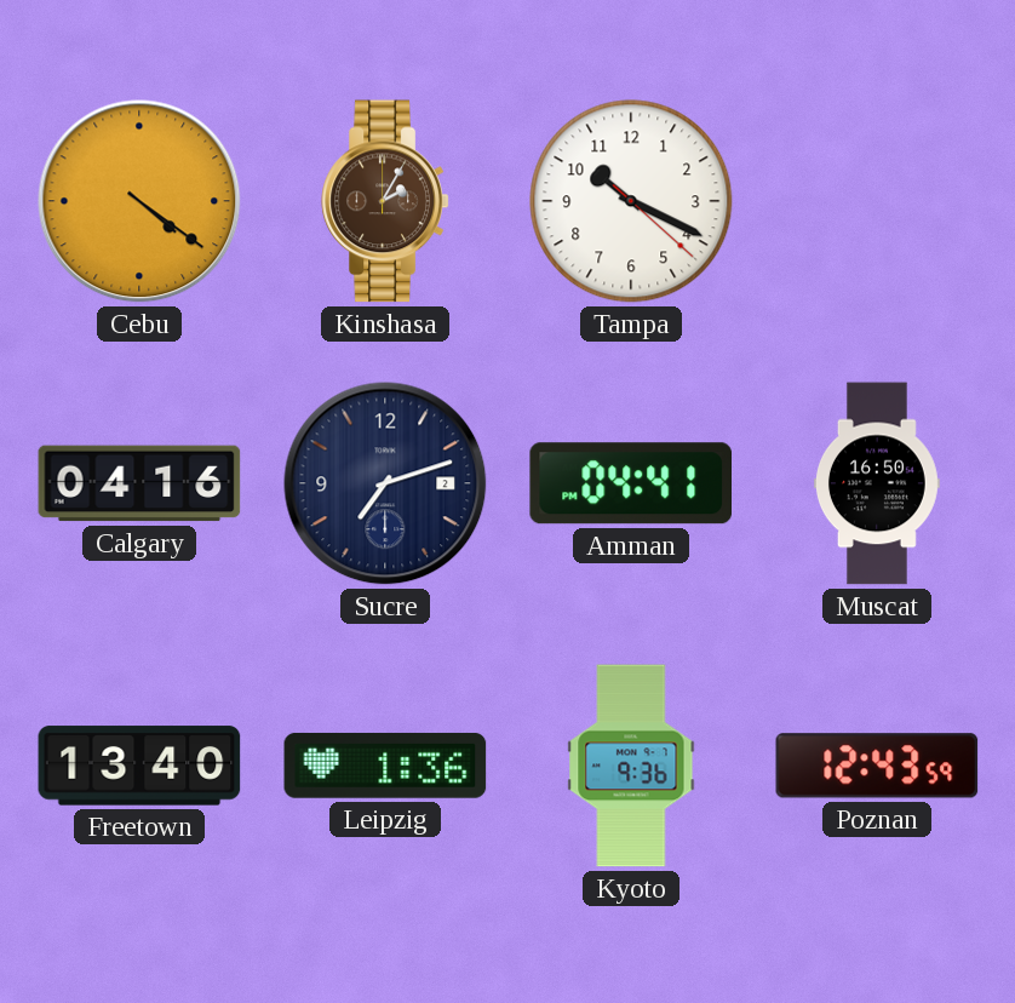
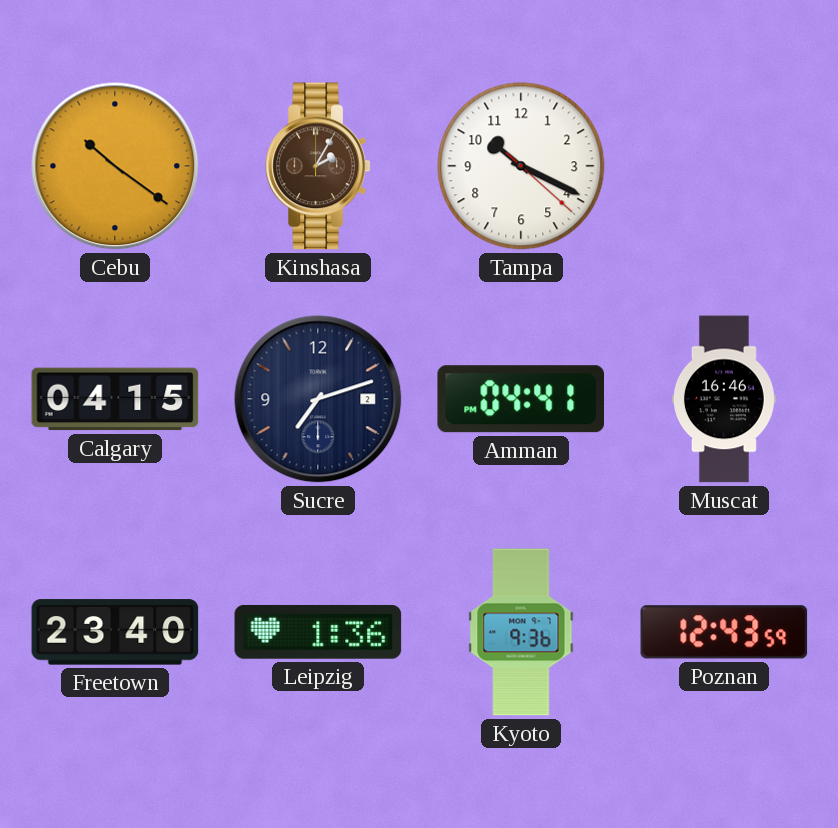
Cebu: 4:21 -> 10:21 (115, 166)
Calgary: 04:16 -> 04:15 (115, 399)
Muscat: 16:50 -> 16:46 (724, 399)
Freetown: 13:40 -> 23:40 (115, 632)
